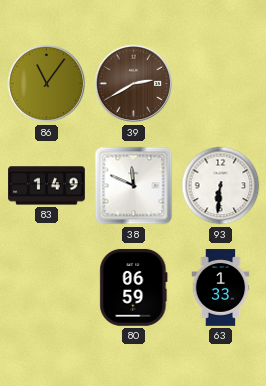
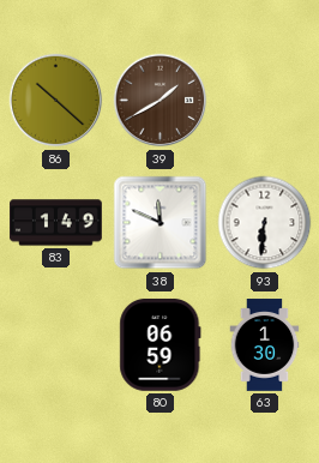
86: 11:06 -> 10:22 (56, 101)
39: 2:40 -> 1:40 (161, 101)
63: 1:33 -> 1:30 (265, 345)
